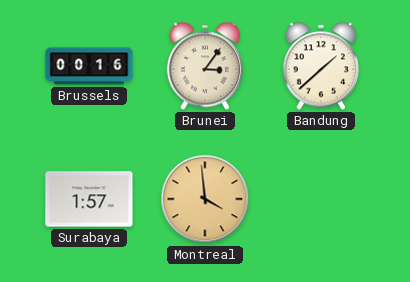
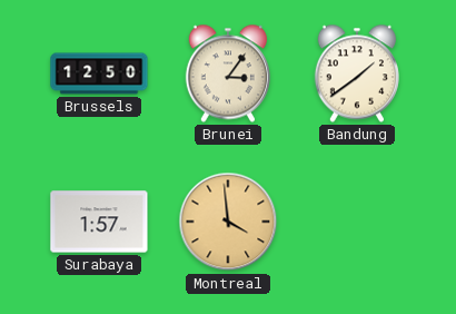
Brussels: 00:16 -> 12:50 (99, 73)
Bandung: 1:38 -> 1:39 (357, 73)
